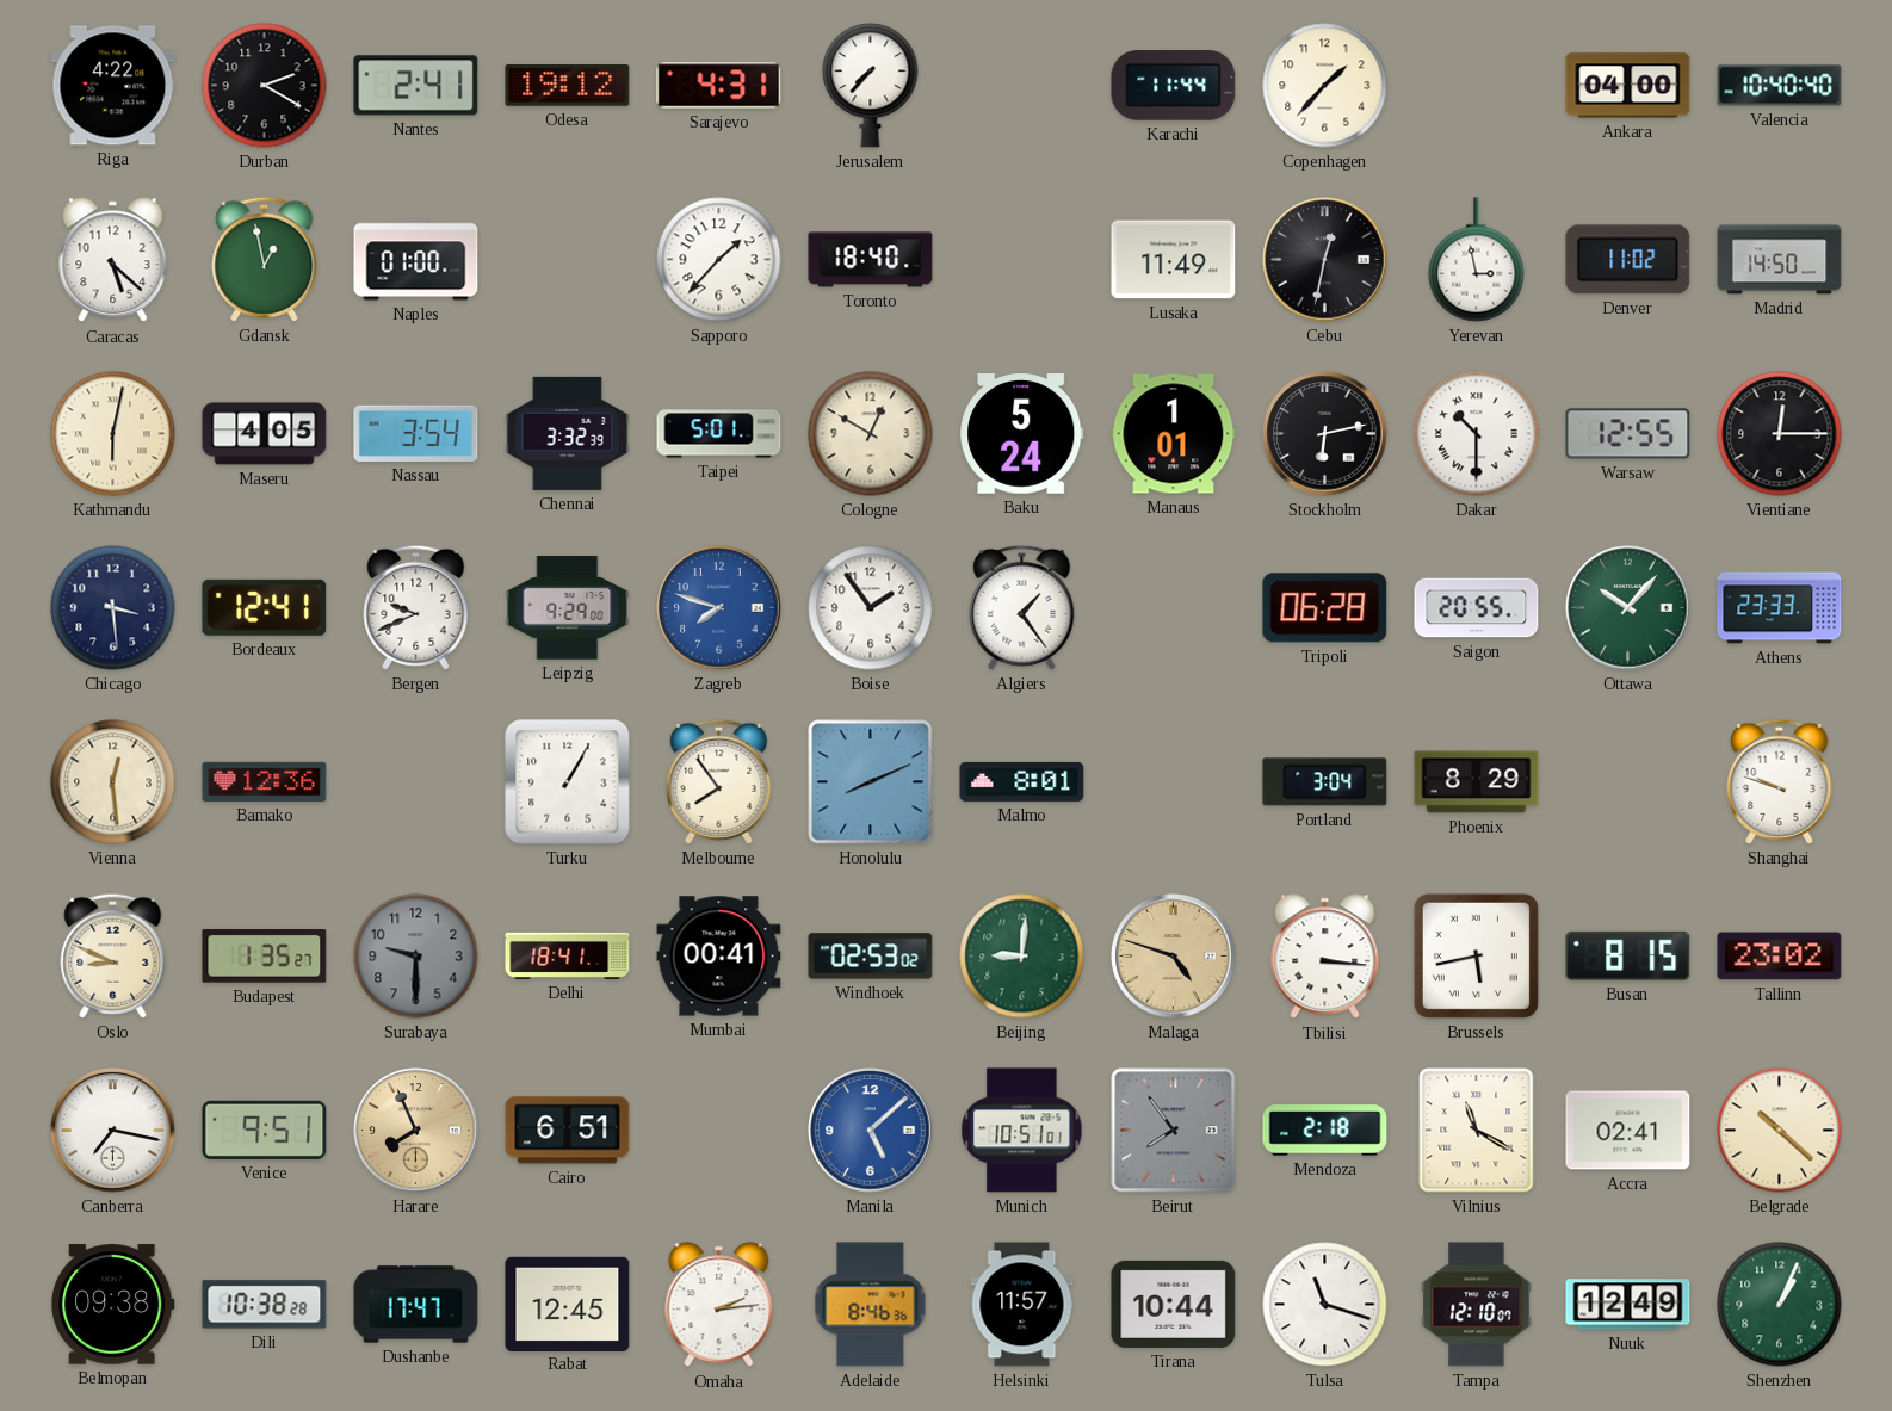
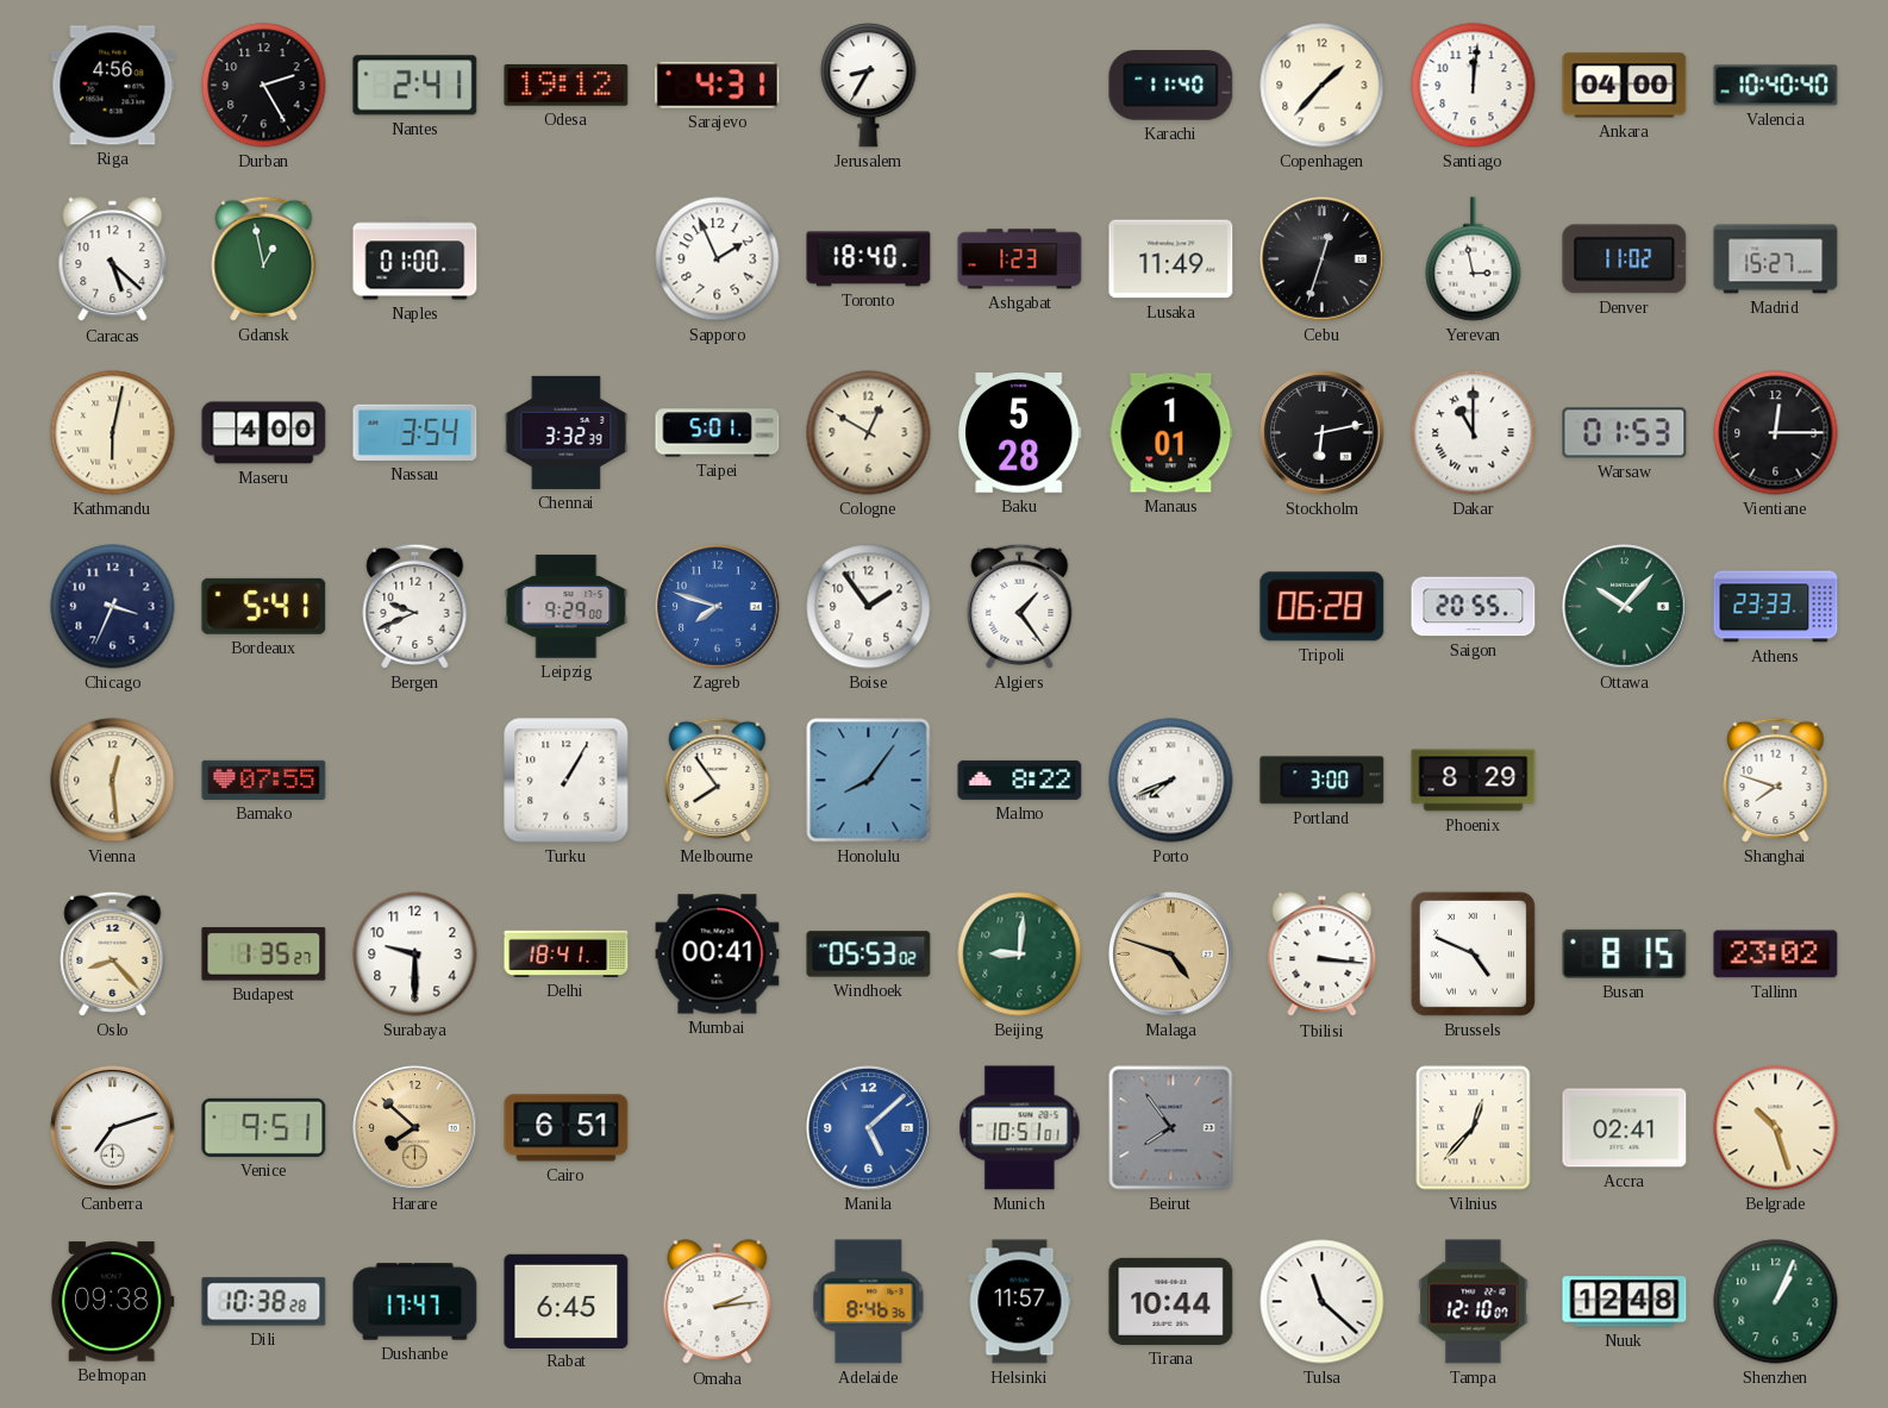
Riga: 4:22 -> 4:56 (113, 86)
Durban: 2:20 -> 2:25 (264, 86)
Jerusalem: 7:37 -> 8:35 (869, 86)
Karachi: 11:44 -> 11:40 (1171, 86)
Santiago: none -> 12:01 (1474, 86)
Sapporo: 1:37 -> 1:56 (718, 259)
Ashgabat: none -> 1:23 (1020, 259)
Cebu: 12:32 -> 12:33 (1323, 259)
Madrid: 14:50 -> 15:27 (1776, 259)
Maseru: 4:05 -> 4:00 (264, 433)
Baku: 5:24 -> 5:28 (1020, 433)
Dakar: 10:30 -> 11:00 (1474, 433)
Warsaw: 12:55 -> 01:53 (1625, 433)
Chicago: 3:29 -> 3:34 (113, 607)
Bordeaux: 12:41 -> 5:41 (264, 606)
Bamako: 12:36 -> 07:55 (264, 780)
Honolulu: 8:11 -> 8:06 (869, 781)
Malmo: 8:01 -> 8:22 (1020, 780)
Porto: none -> 7:41 (1171, 781)
Portland: 3:04 -> 3:00 (1323, 781)
Shanghai: 9:48 -> 7:48 (1776, 780)
Oslo: 8:49 -> 8:23 (113, 953)
Surabaya dial: grey -> white (415, 955)
Windhoek: 02:53 -> 05:53 (869, 955)
Brussels: 5:43 -> 4:49 (1473, 953)
Canberra: 7:17 -> 7:12 (113, 1128)
Harare: 7:56 -> 7:52 (415, 1128)
Mendoza: 2:18 -> none (1325, 1131)
Vilnius: 11:20 -> 12:37 (1474, 1128)
Belgrade: 10:22 -> 10:27 (1776, 1128)
Rabat: 12:45 -> 6:45 (567, 1301)
Tulsa: 11:18 -> 11:22 (1323, 1302)
Nuuk: 12:49 -> 12:48 (1625, 1302)
